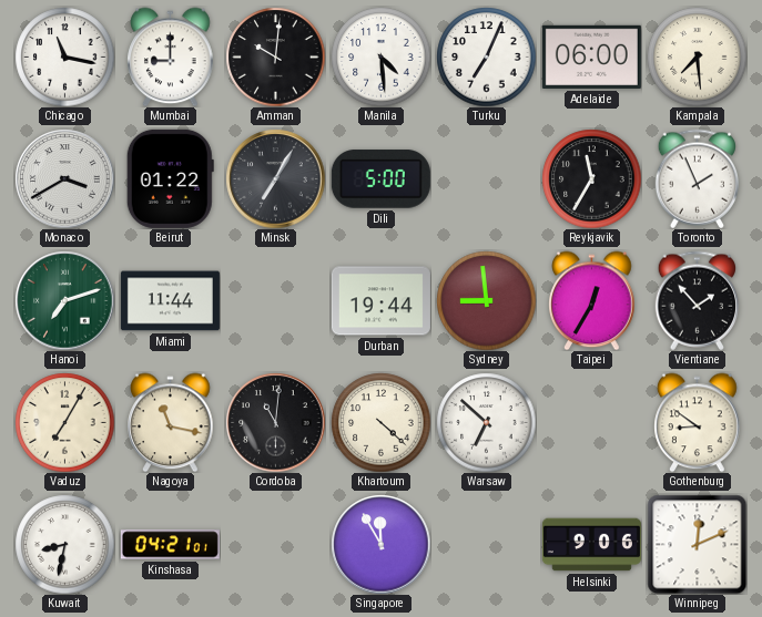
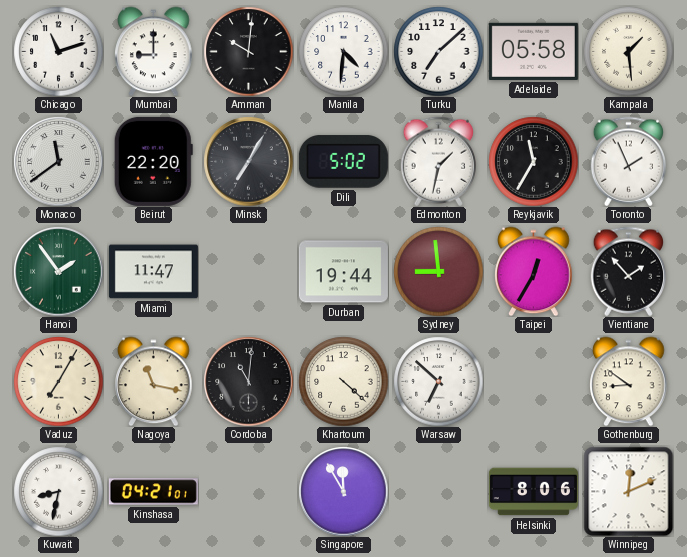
Chicago: 11:17 -> 11:12 (58, 51)
Manila: 4:29 -> 4:31 (343, 51)
Turku: 7:04 -> 7:08 (438, 51)
Adelaide: 06:00 -> 05:58 (533, 51)
Kampala: 7:29 -> 1:29 (628, 51)
Monaco: 3:40 -> 11:39 (58, 161)
Beirut: 01:22 -> 22:20 (153, 161)
Dili: 5:00 -> 5:02 (343, 162)
Edmonton: none -> 1:32 (438, 161)
Hanoi: 7:12 -> 1:54 (58, 271)
Miami: 11:44 -> 11:47 (153, 272)
Helsinki: 9:06 -> 8:06 (533, 492)
